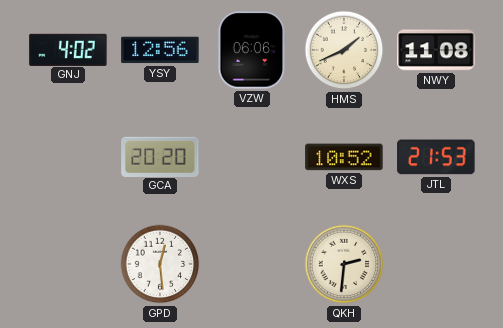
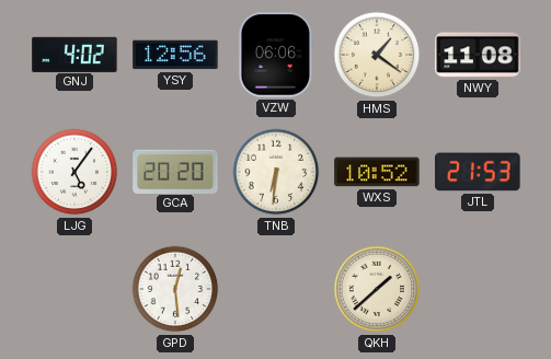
HMS: 1:41 -> 1:21 (377, 55)
LJG: none -> 5:06 (74, 172)
TNB: none -> 6:31 (276, 172)
QKH: 2:31 -> 1:38 (377, 289)
